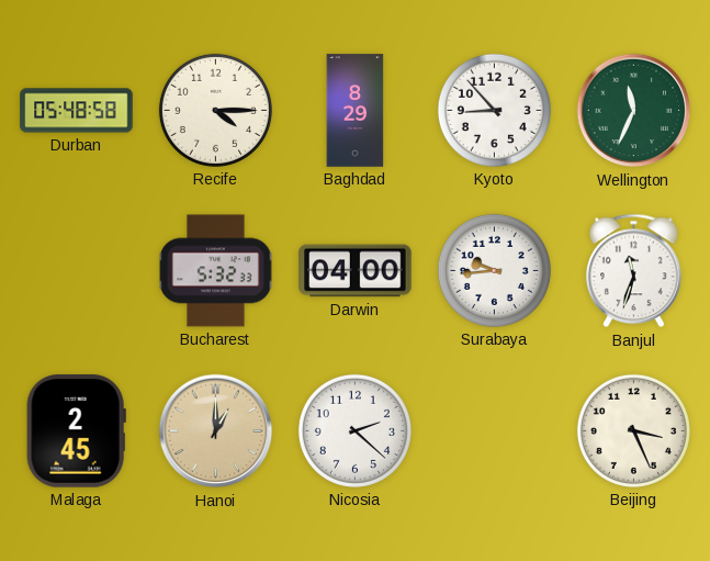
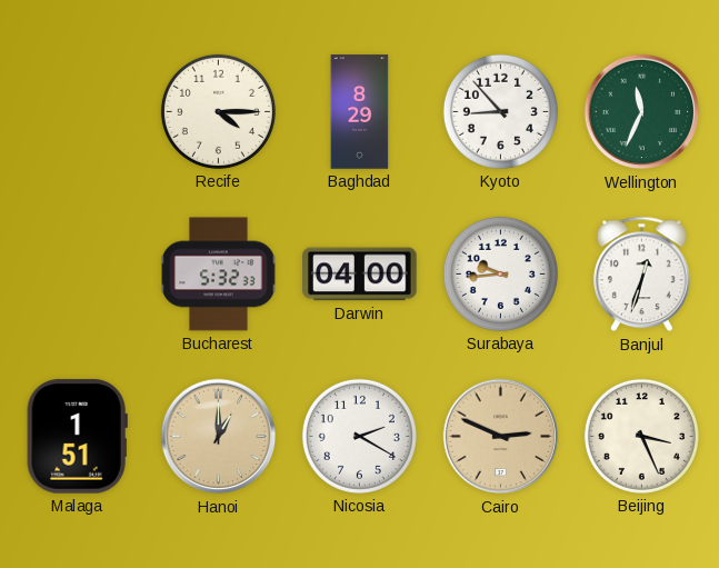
Durban: 05:48 -> none (77, 111)
Banjul: 11:33 -> 12:33 (641, 275)
Malaga: 2:45 -> 1:51 (77, 437)
Nicosia: 2:22 -> 2:20 (359, 436)
Cairo: none -> 2:49 (501, 437)
